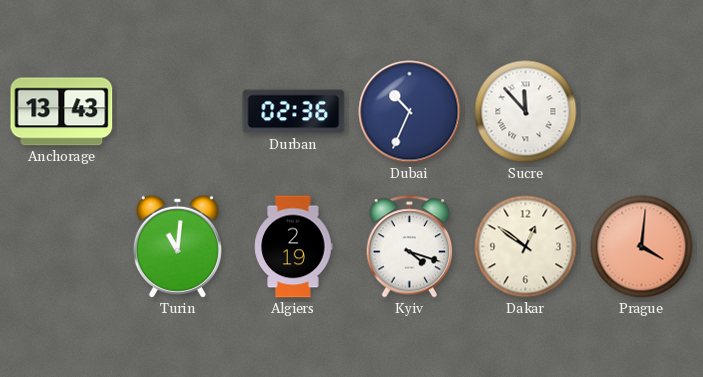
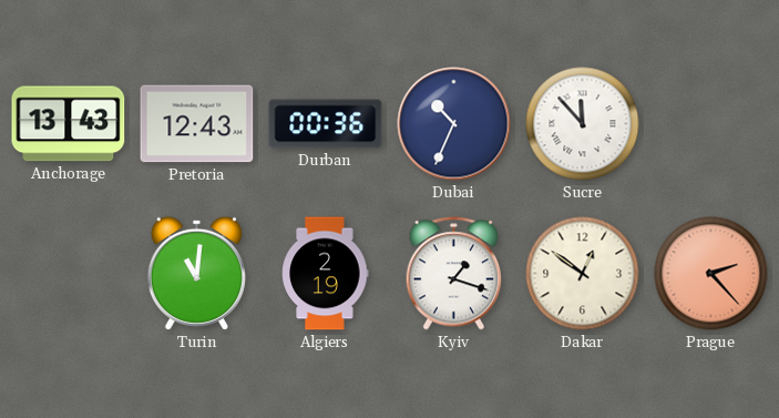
Pretoria: none -> 12:43 (197, 124)
Durban: 02:36 -> 00:36 (326, 124)
Kyiv: 4:18 -> 1:18 (454, 274)
Prague: 4:01 -> 2:23 (711, 274)
